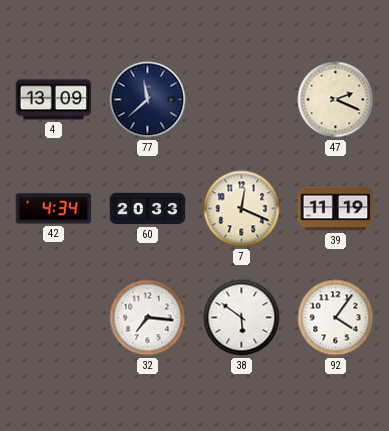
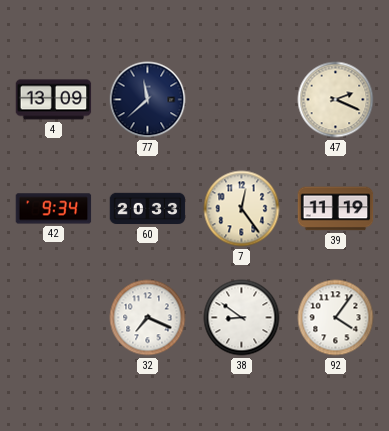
42: 4:34 -> 9:34 (54, 209)
7: 12:19 -> 12:24 (242, 209)
32: 7:16 -> 7:19 (148, 318)
38: 5:51 -> 8:51 (242, 318)
